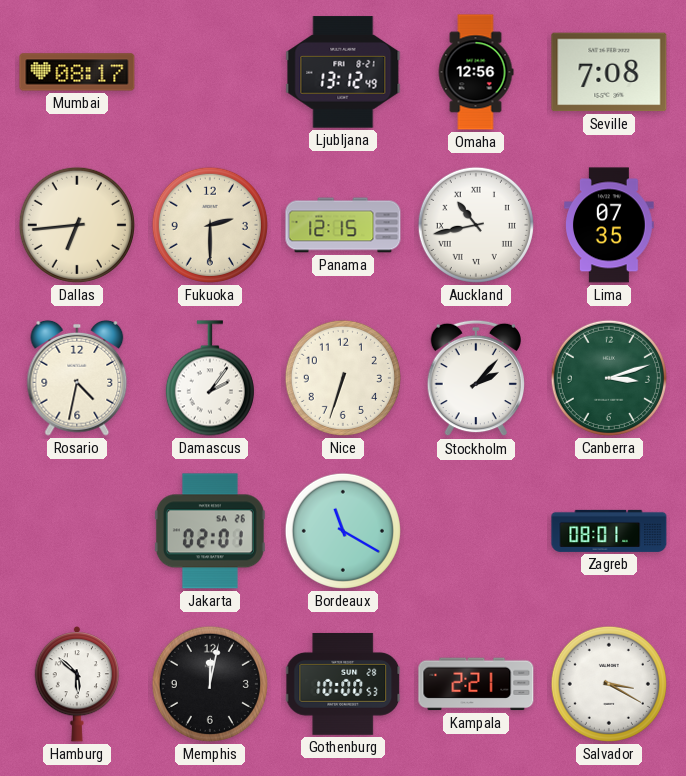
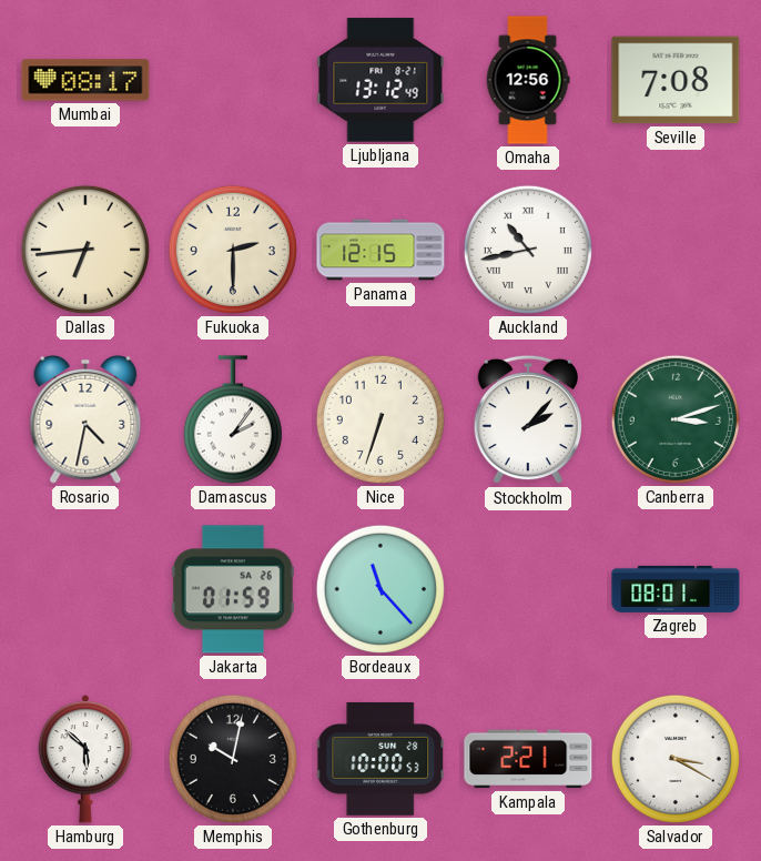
Lima: 07:35 -> none (610, 225)
Jakarta: 02:01 -> 01:59 (233, 589)
Bordeaux: 11:20 -> 11:23 (380, 589)
Memphis: 12:02 -> 10:02 (233, 759)
